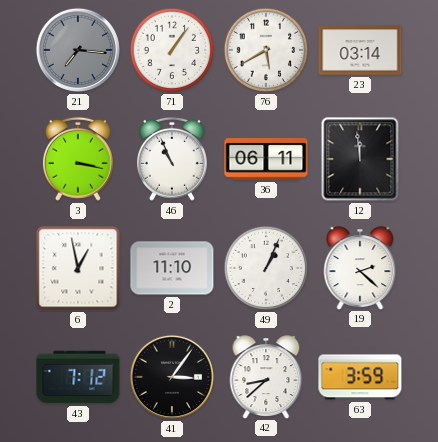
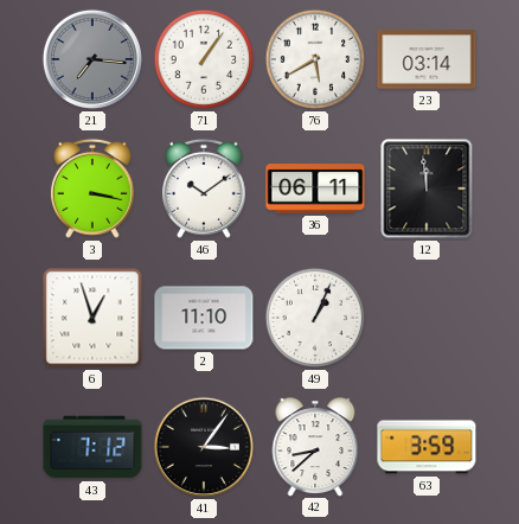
46: 10:56 -> 10:09 (204, 188)
6: 12:58 -> 12:57 (92, 318)
19: 2:22 -> none (360, 268)
